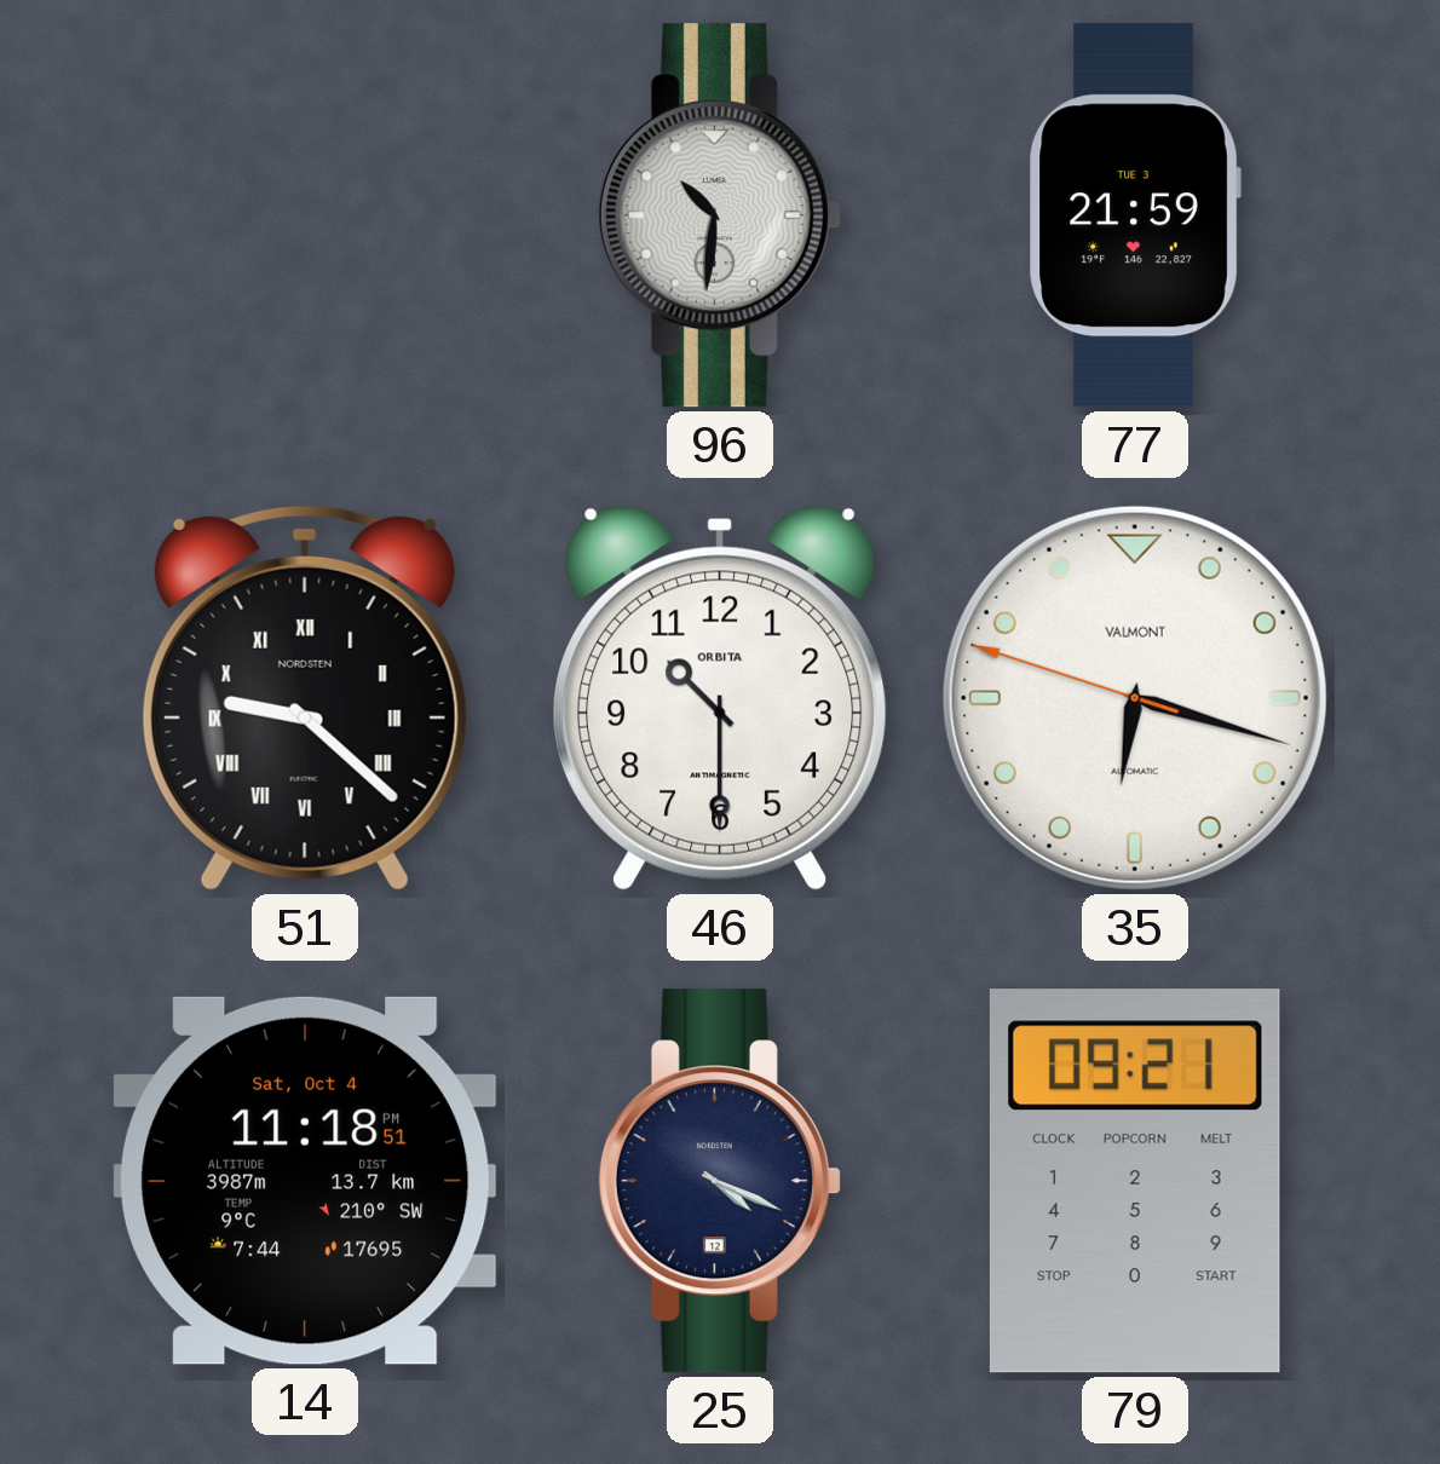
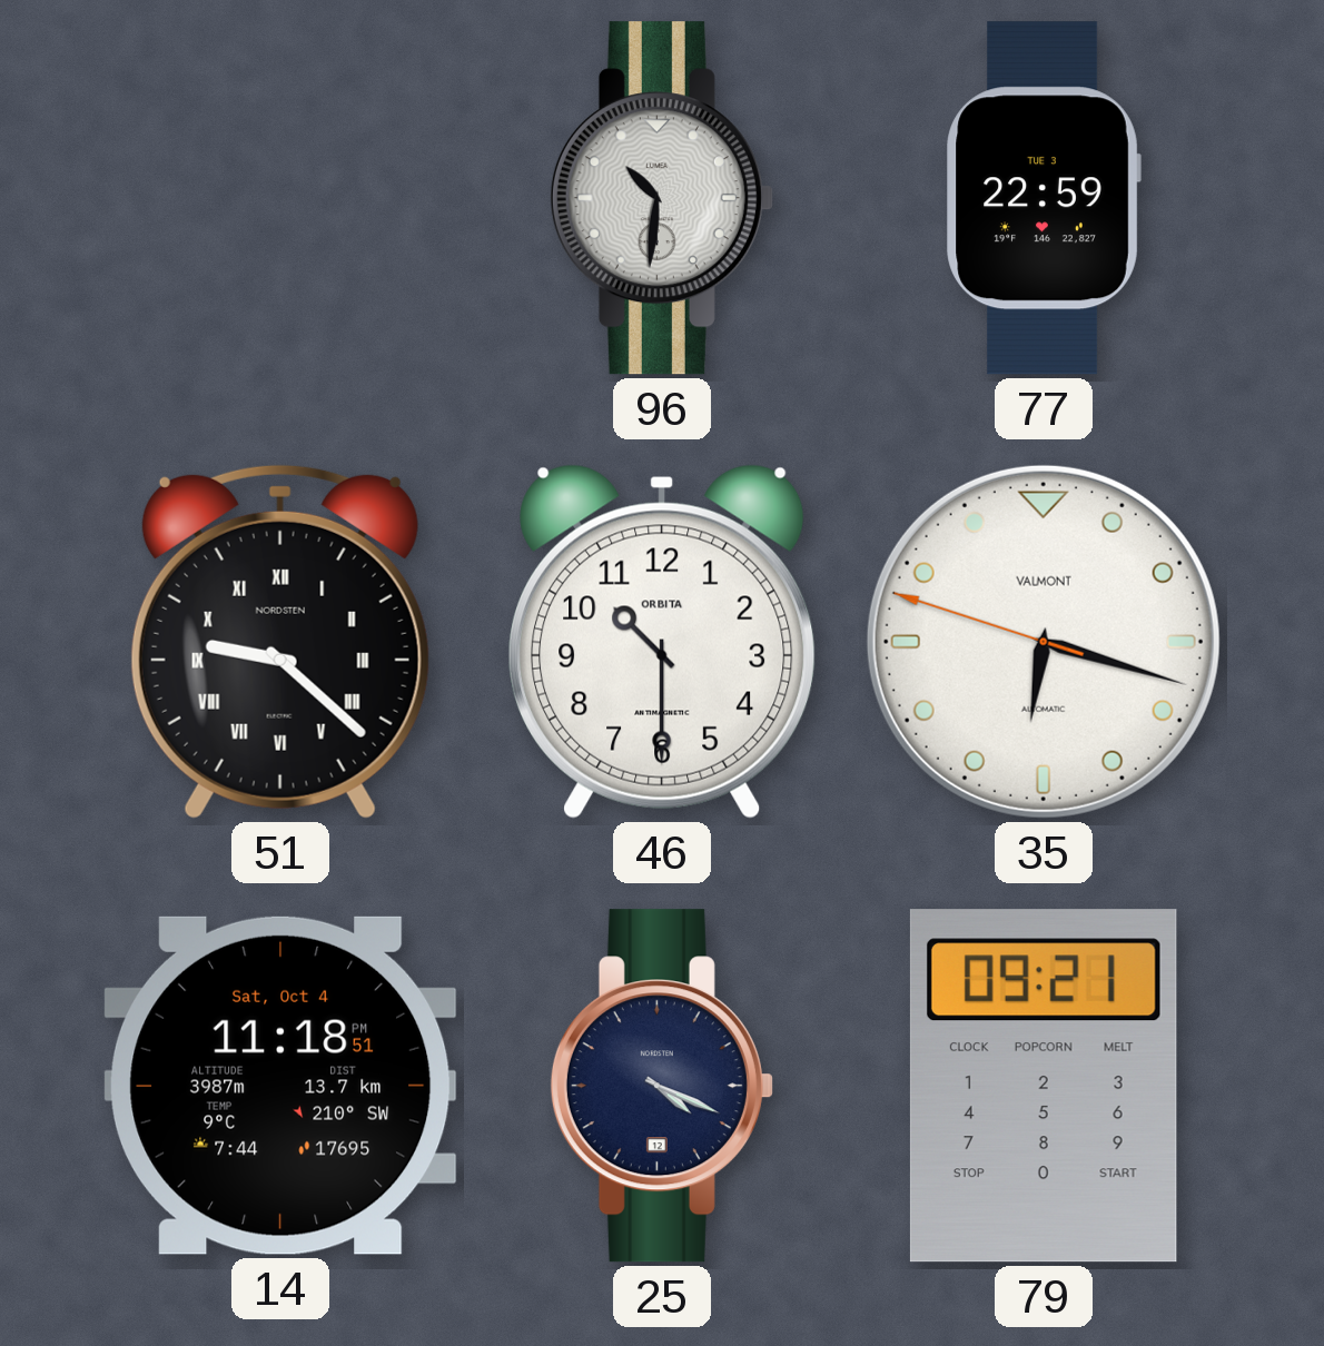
77: 21:59 -> 22:59 (1044, 198)
